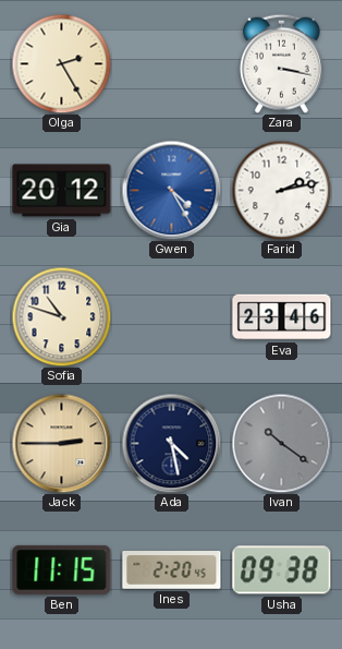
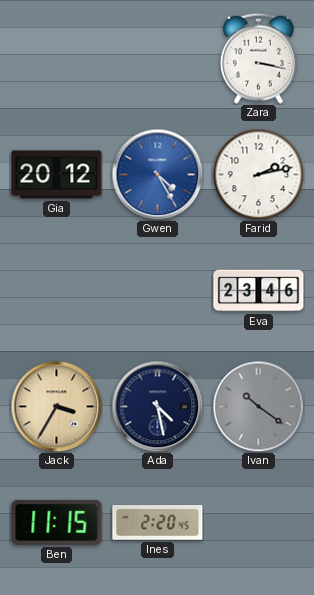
Olga: 2:25 -> none (61, 63)
Sofia: 10:48 -> none (61, 316)
Jack: 2:45 -> 3:35 (56, 406)
Usha: 09:38 -> none (282, 570)
